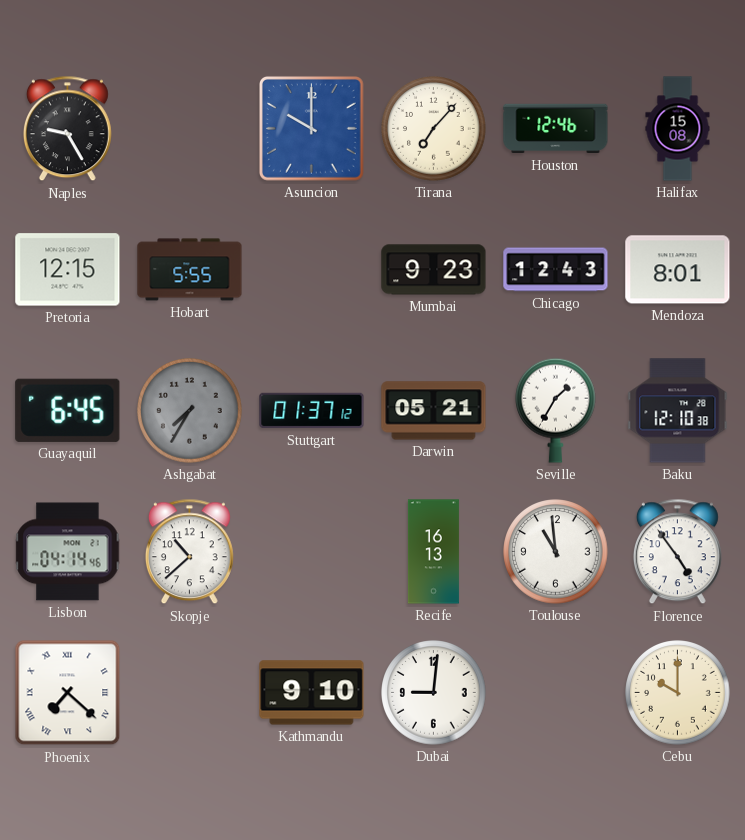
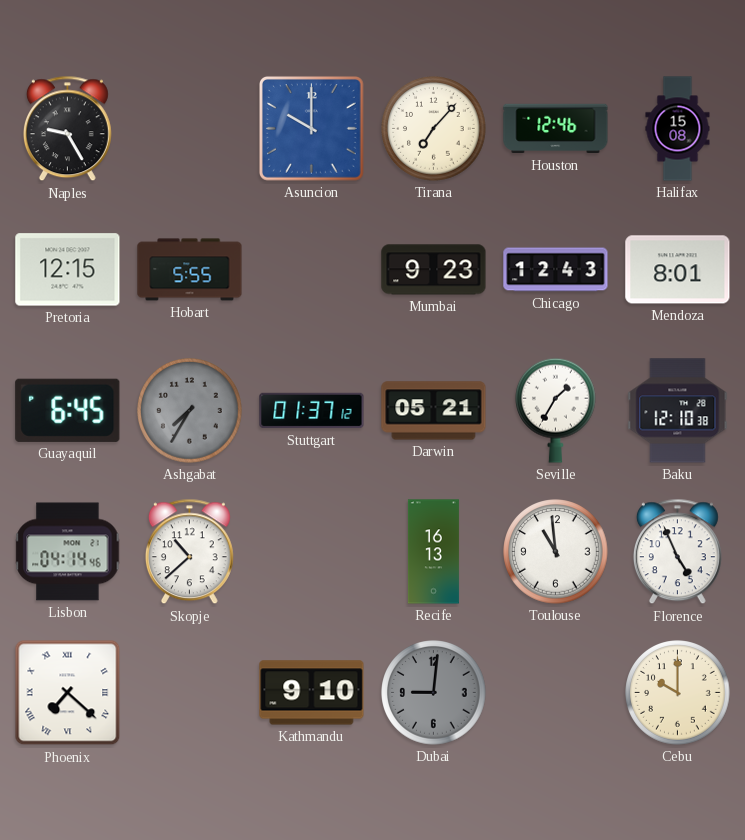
Florence: 4:54 -> 4:56 (677, 552)
Dubai dial: white -> grey (434, 693)
